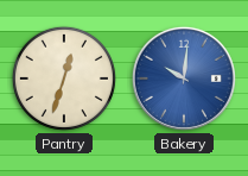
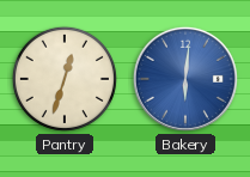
Bakery: 10:01 -> 6:01 (185, 79)
